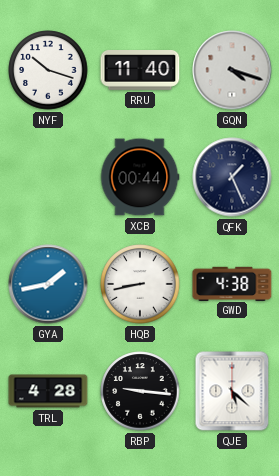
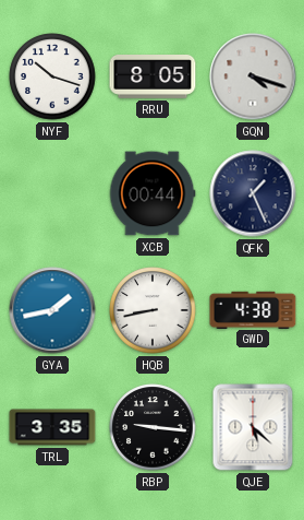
RRU: 11:40 -> 8:05 (153, 78)
TRL: 4:28 -> 3:35 (52, 427)
